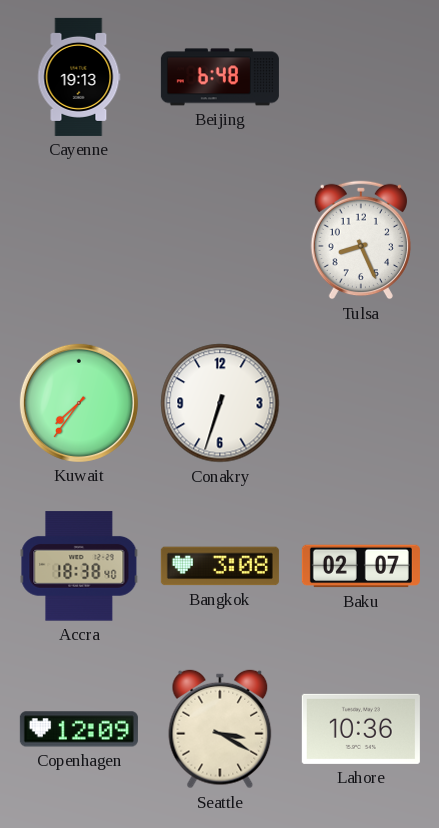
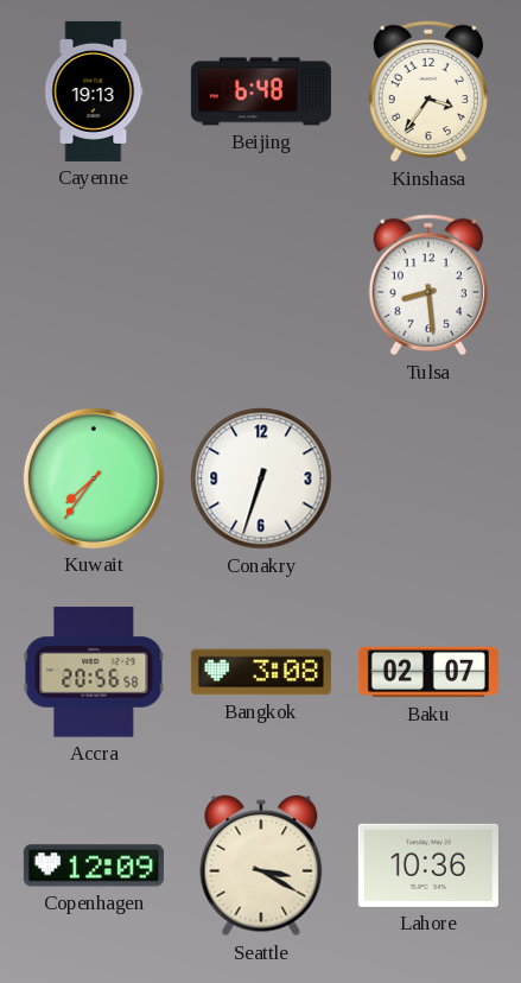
Kinshasa: none -> 3:36 (428, 91)
Tulsa: 8:26 -> 8:29 (428, 285)
Accra: 18:38 -> 20:56 (94, 672)
